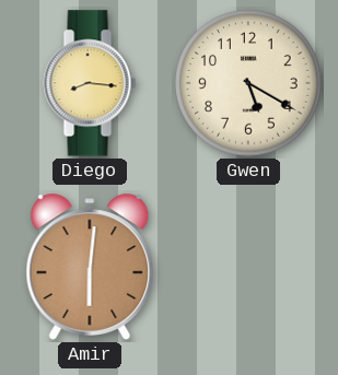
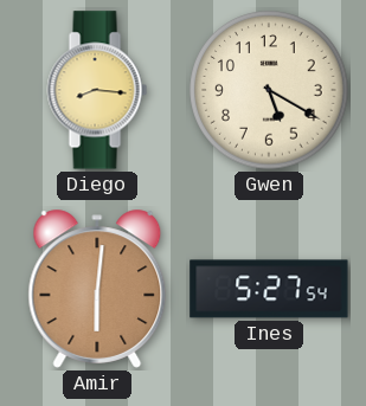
Ines: none -> 5:27 (269, 289)
